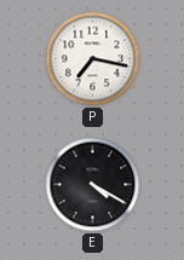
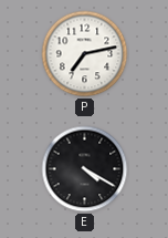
P: 7:17 -> 7:13 (85, 54)
